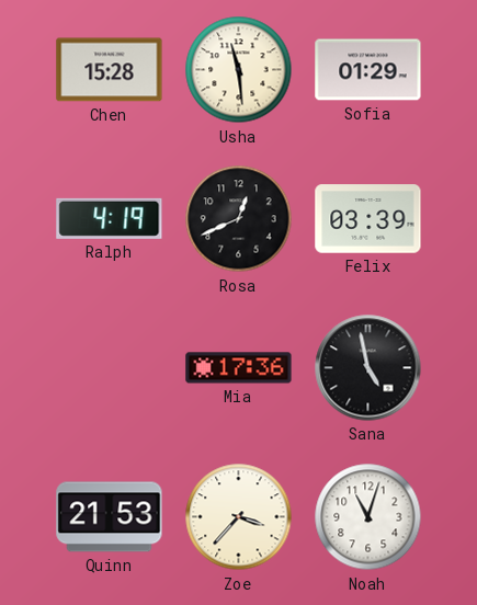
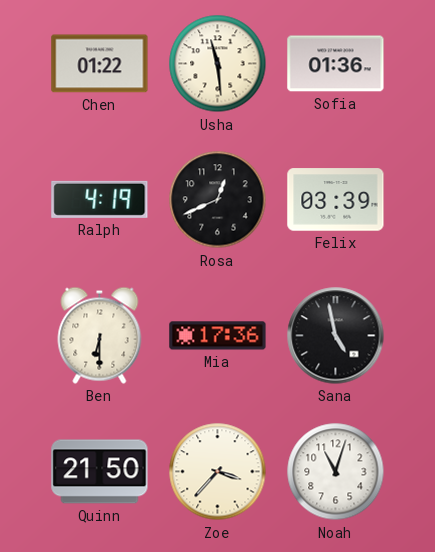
Chen: 15:28 -> 01:22 (100, 64)
Sofia: 01:29 -> 01:36 (336, 64)
Ben: none -> 6:30 (100, 335)
Quinn: 21:53 -> 21:50 (100, 472)
